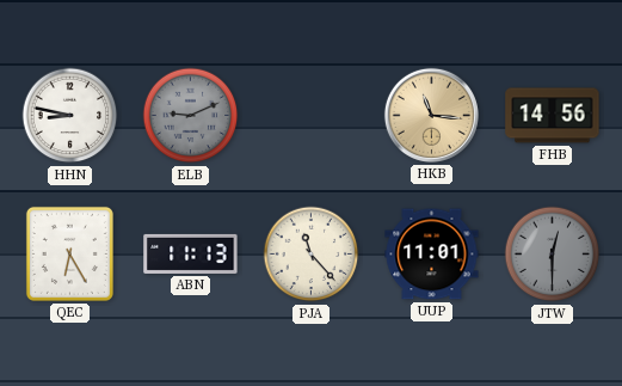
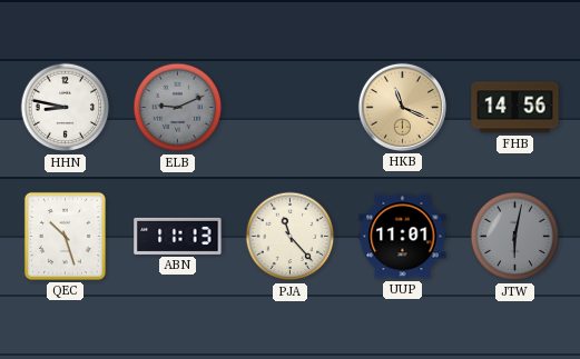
HKB: 11:16 -> 11:19 (402, 107)
QEC: 6:25 -> 10:27 (65, 236)
JTW: 12:30 -> 6:02 (515, 237)
